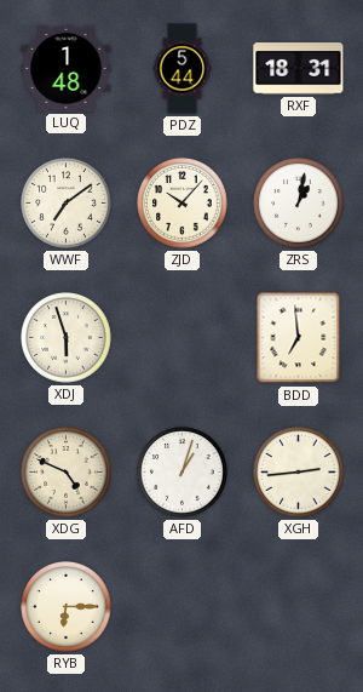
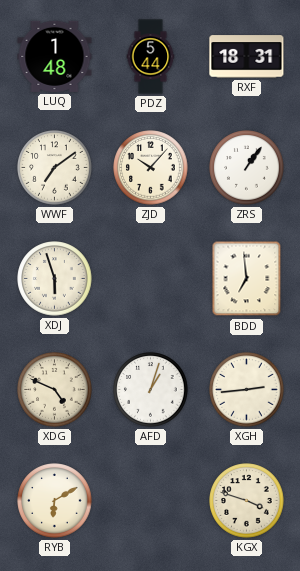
ZRS: 1:02 -> 1:06 (247, 168)
RYB: 6:15 -> 6:10 (55, 501)
KGX: none -> 3:48 (247, 501)
